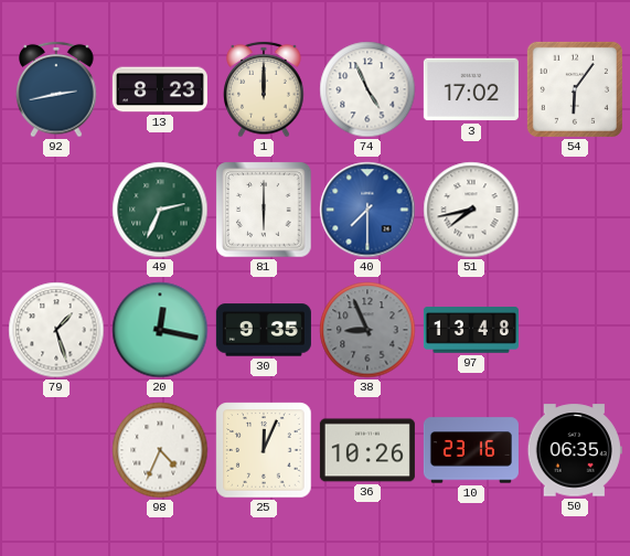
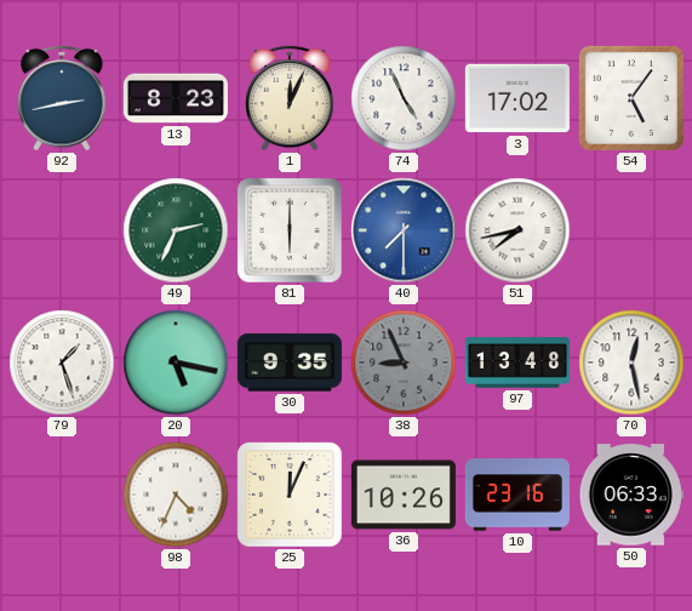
1: 12:00 -> 12:04 (290, 98)
54: 6:06 -> 5:06 (631, 98)
20: 12:17 -> 5:17 (176, 362)
70: none -> 12:28 (631, 362)
50: 06:35 -> 06:33 (631, 495)
